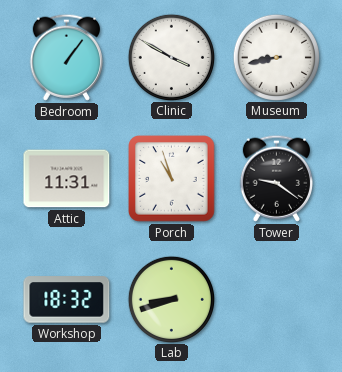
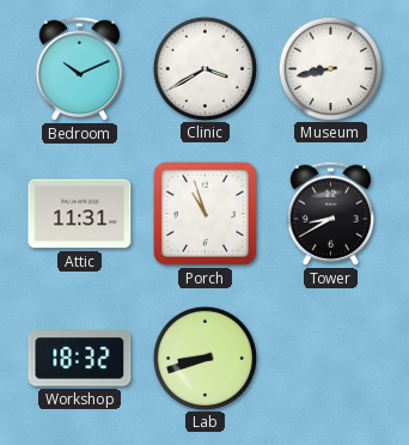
Bedroom: 1:06 -> 10:11 (79, 68)
Clinic: 3:50 -> 3:40 (204, 68)
Tower: 9:21 -> 8:40 (330, 213)
